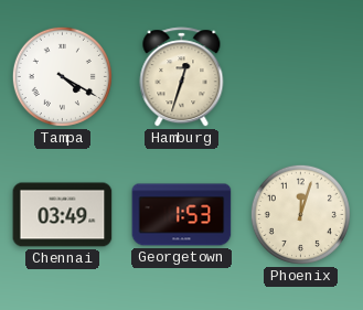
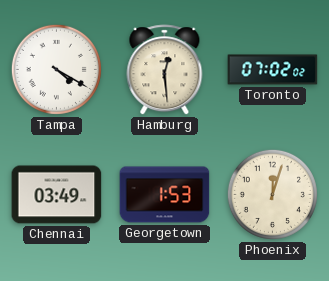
Hamburg: 12:33 -> 12:29 (165, 70)
Toronto: none -> 07:02 (273, 70)
